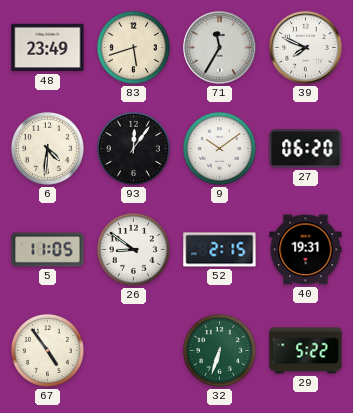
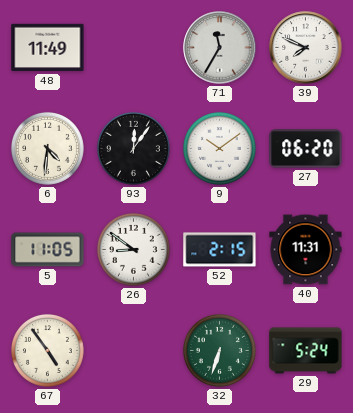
48: 23:49 -> 11:49 (48, 48)
83: 5:42 -> none (133, 47)
40: 19:31 -> 11:31 (306, 250)
29: 5:22 -> 5:24 (306, 351)
